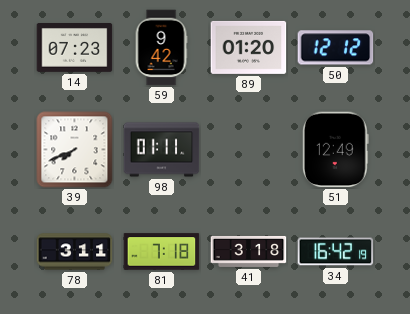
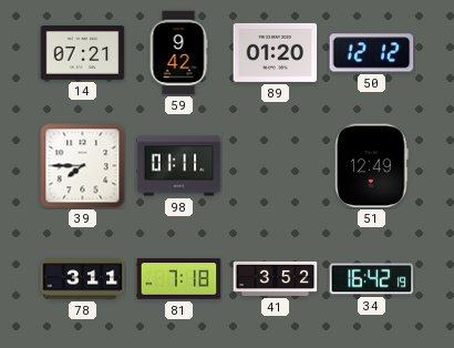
14: 07:23 -> 07:21 (83, 53)
39: 7:41 -> 7:45 (83, 166)
41: 3:18 -> 3:52 (276, 278)
